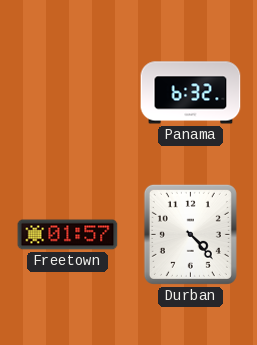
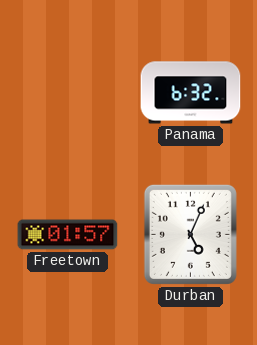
Durban: 4:23 -> 5:04 (190, 234)
